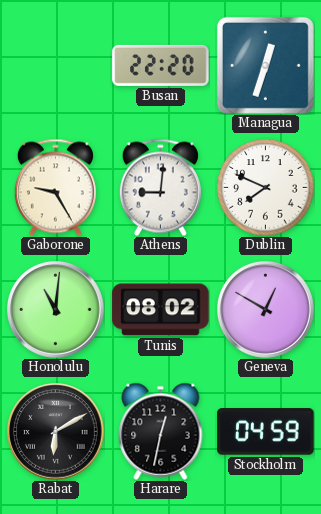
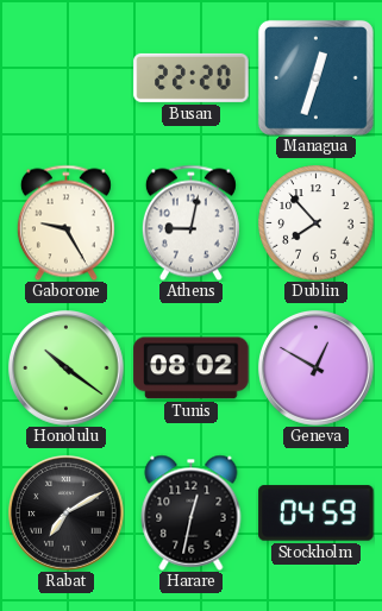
Athens: 9:01 -> 9:02 (190, 222)
Dublin: 7:49 -> 7:53 (317, 223)
Honolulu: 11:01 -> 10:21 (67, 369)
Rabat: 6:10 -> 7:10 (67, 514)
